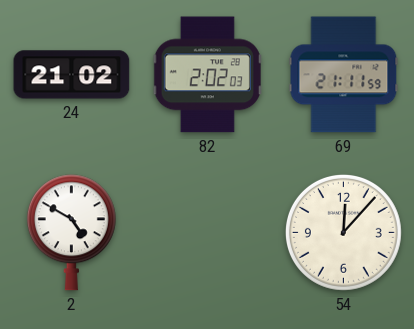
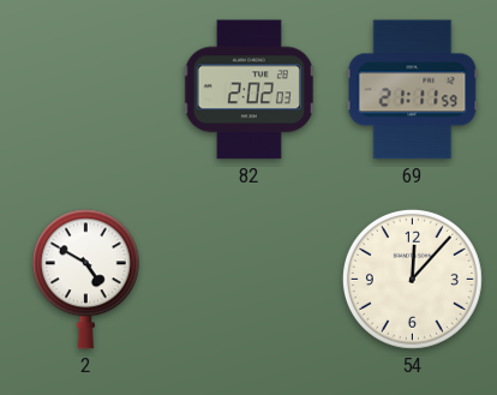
24: 21:02 -> none (72, 75)
